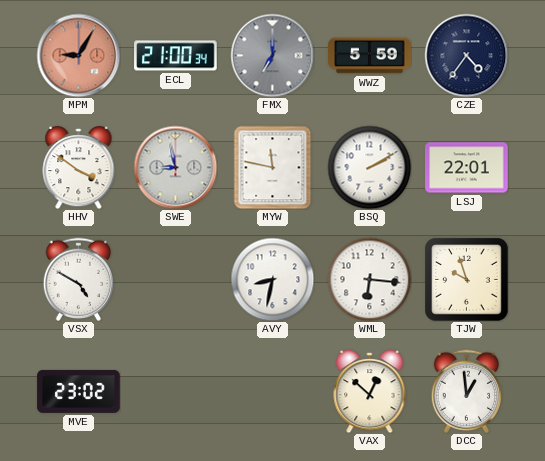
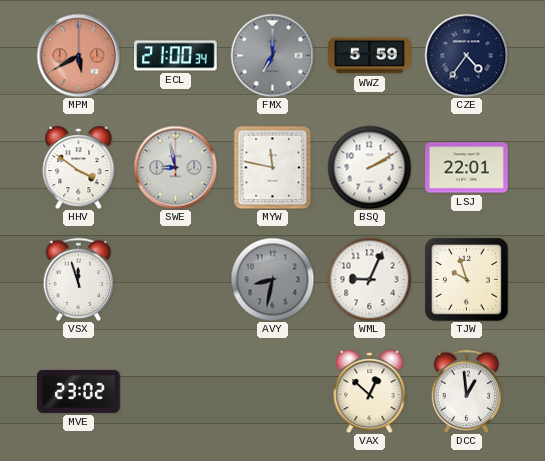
MPM: 9:05 -> 5:40 (78, 55)
VSX: 4:50 -> 11:57 (79, 279)
AVY dial: white -> grey (272, 279)
WML: 6:16 -> 9:04 (369, 279)
